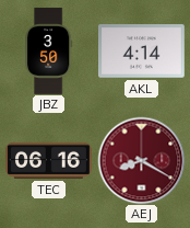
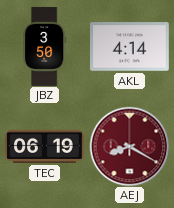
TEC: 06:16 -> 06:19 (45, 146)
